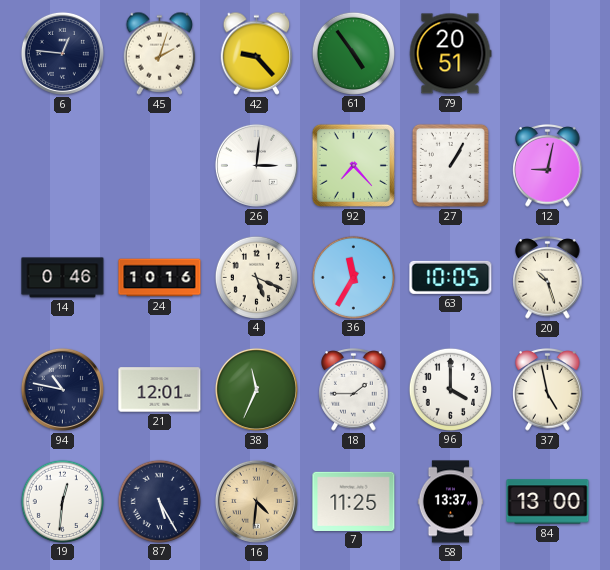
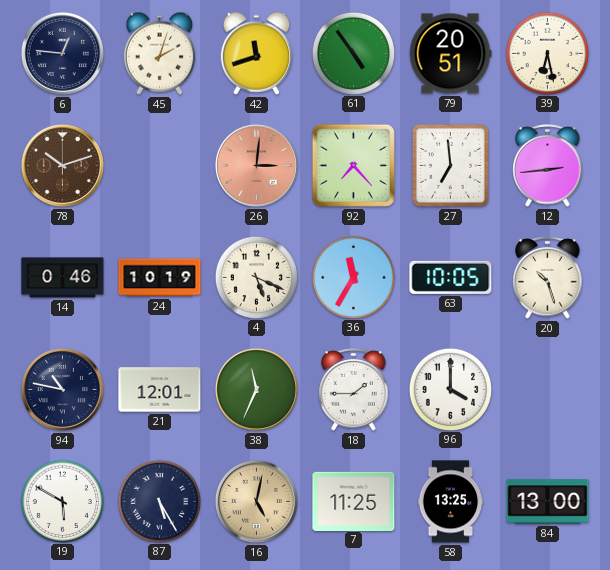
42: 9:23 -> 11:42 (257, 53)
39: none -> 6:28 (547, 53)
78: none -> 10:12 (62, 165)
26 dial: white -> salmon (256, 165)
27: 1:05 -> 6:59 (450, 165)
12: 9:02 -> 2:44 (548, 166)
24: 10:16 -> 10:19 (160, 278)
37: 4:58 -> none (548, 390)
19: 12:31 -> 5:50 (62, 501)
16: 4:31 -> 5:02 (256, 501)
58: 13:37 -> 13:25 (451, 502)
